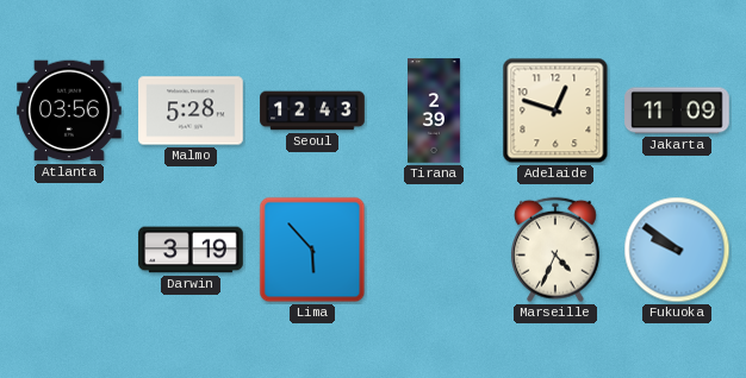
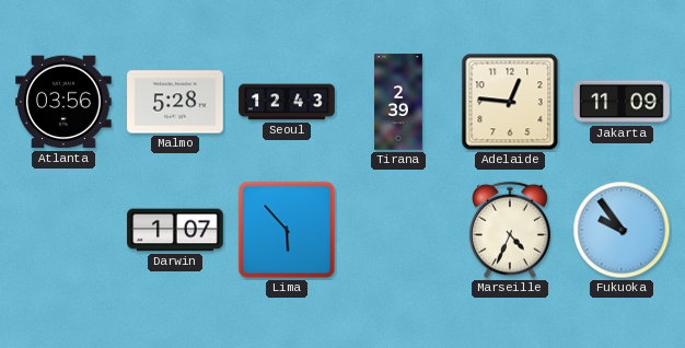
Adelaide: 12:48 -> 12:46 (510, 102)
Darwin: 3:19 -> 1:07 (175, 230)
Fukuoka: 9:51 -> 9:54 (622, 230)
